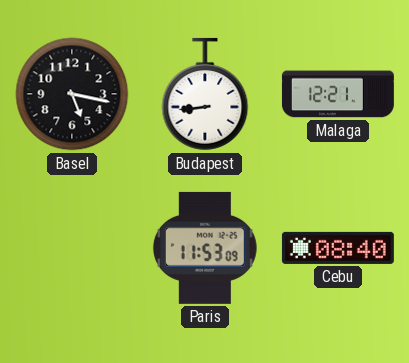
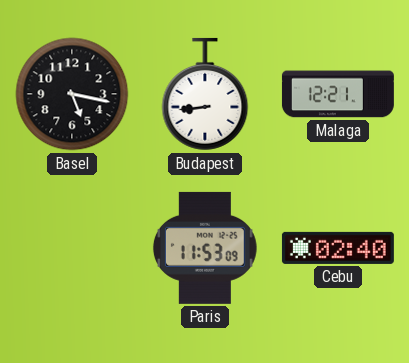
Cebu: 08:40 -> 02:40 (338, 248)
